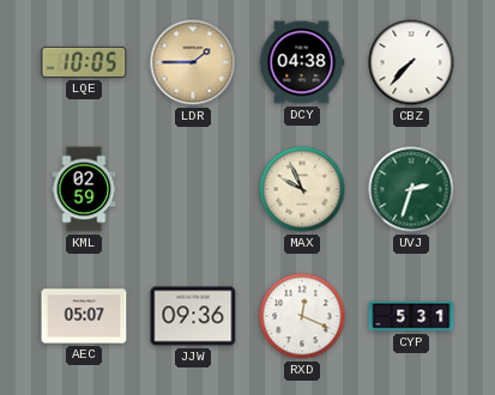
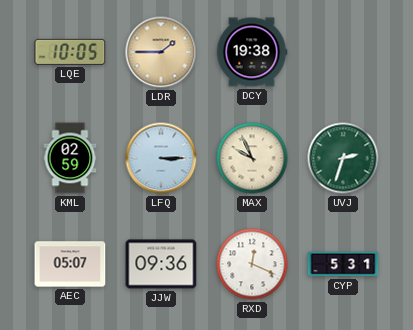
DCY: 04:38 -> 19:38 (252, 52)
CBZ: 7:37 -> none (411, 62)
LFQ: none -> 3:15 (161, 158)
